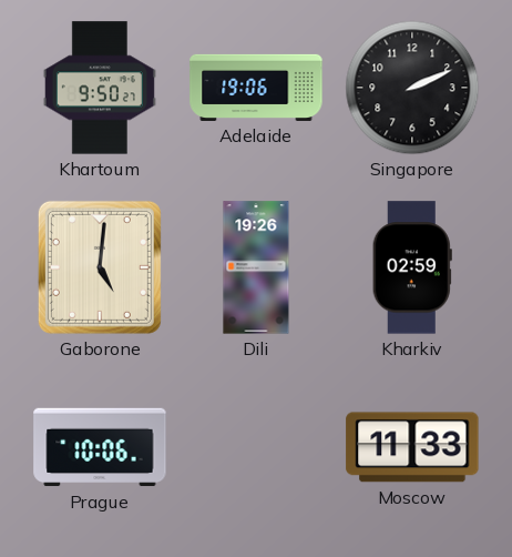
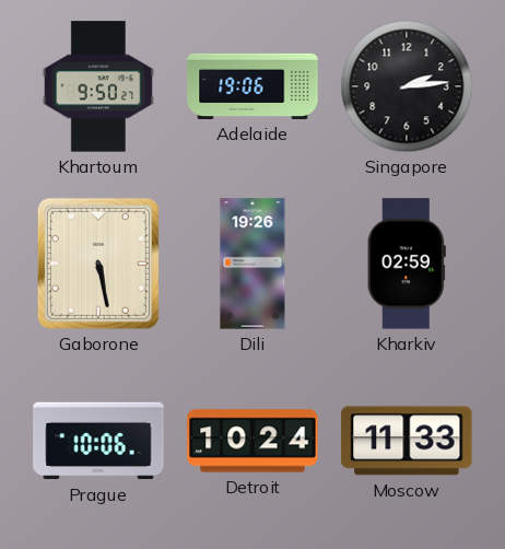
Singapore: 2:11 -> 2:14 (407, 86)
Gaborone: 5:01 -> 5:28 (98, 264)
Detroit: none -> 10:24 (252, 441)
